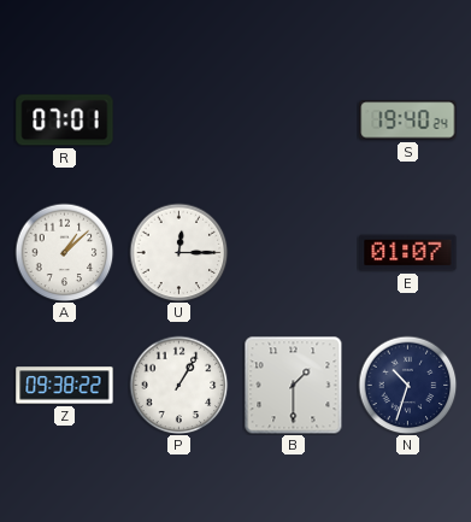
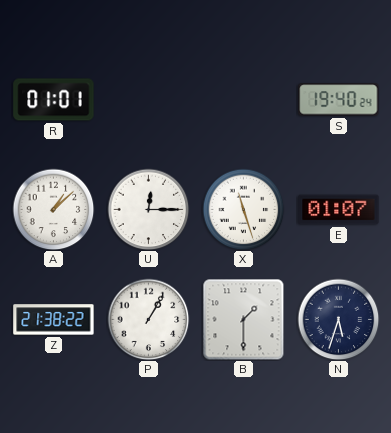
R: 07:01 -> 01:01 (54, 100)
X: none -> 11:27 (243, 209)
Z: 09:38 -> 21:38 (54, 320)
N: 10:33 -> 5:33 (338, 319)
